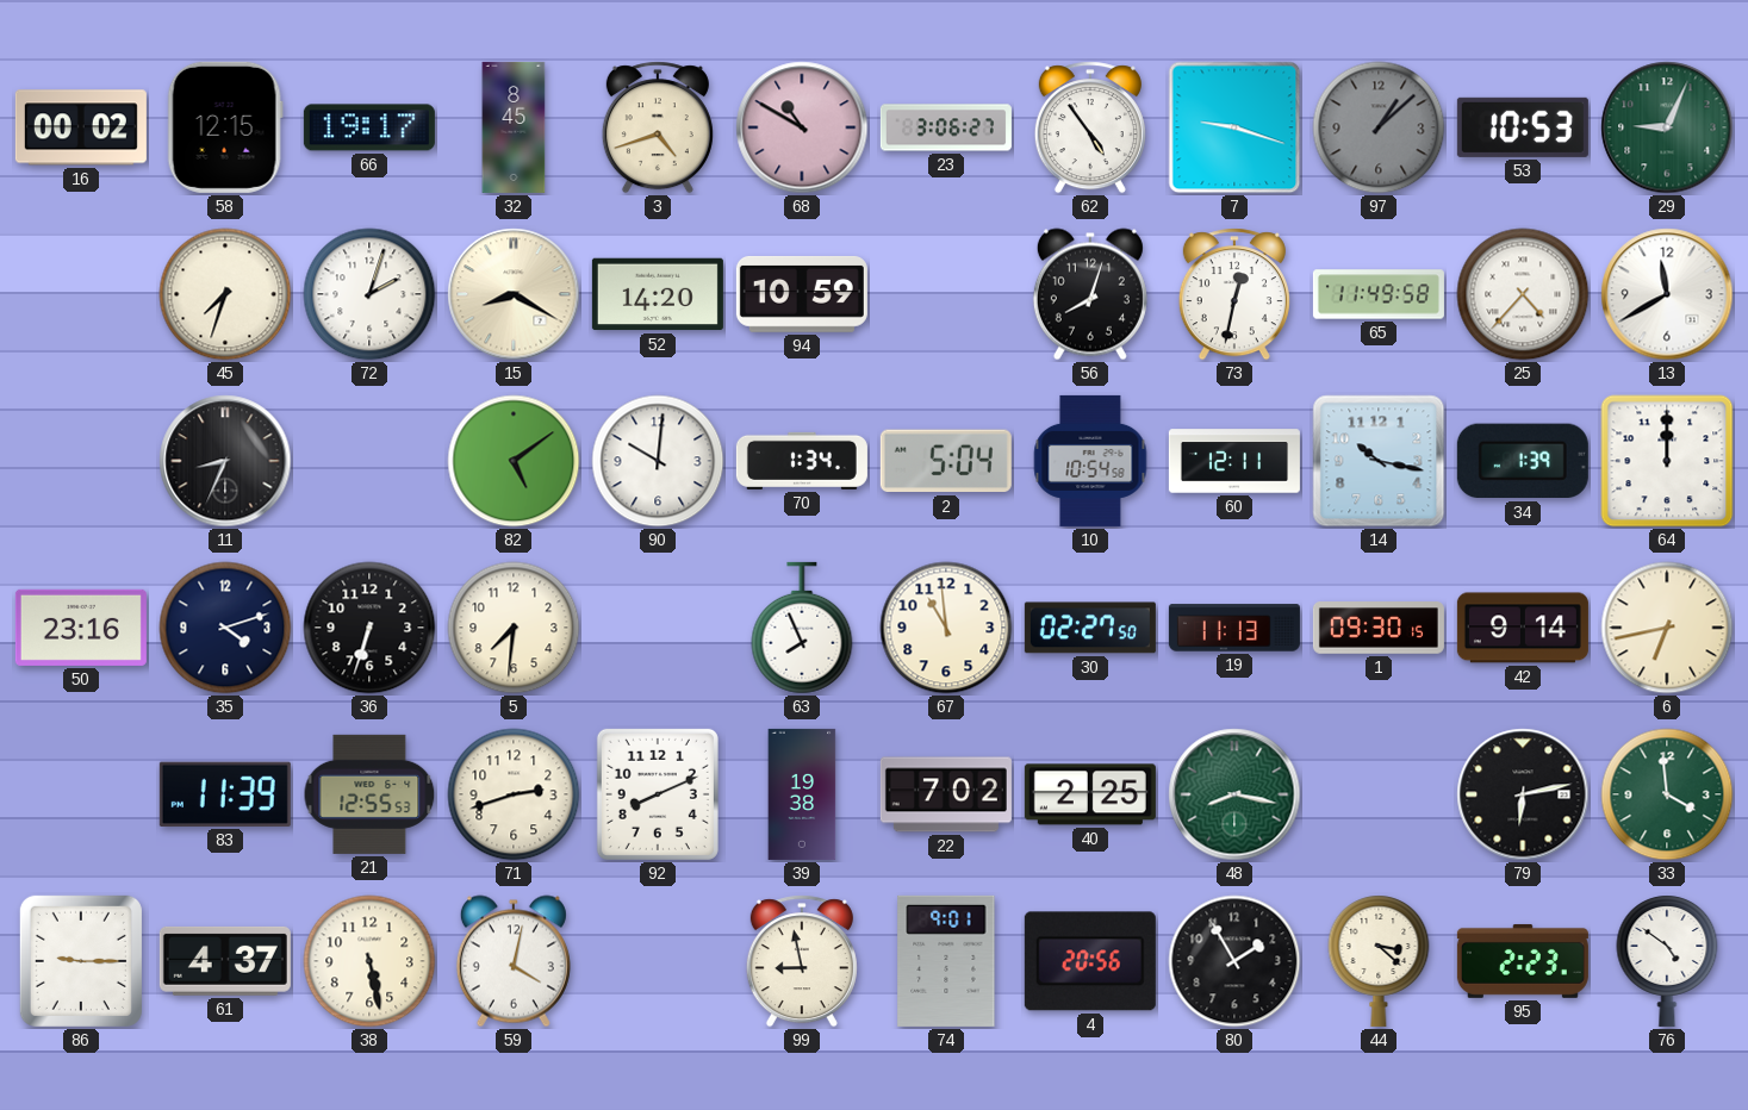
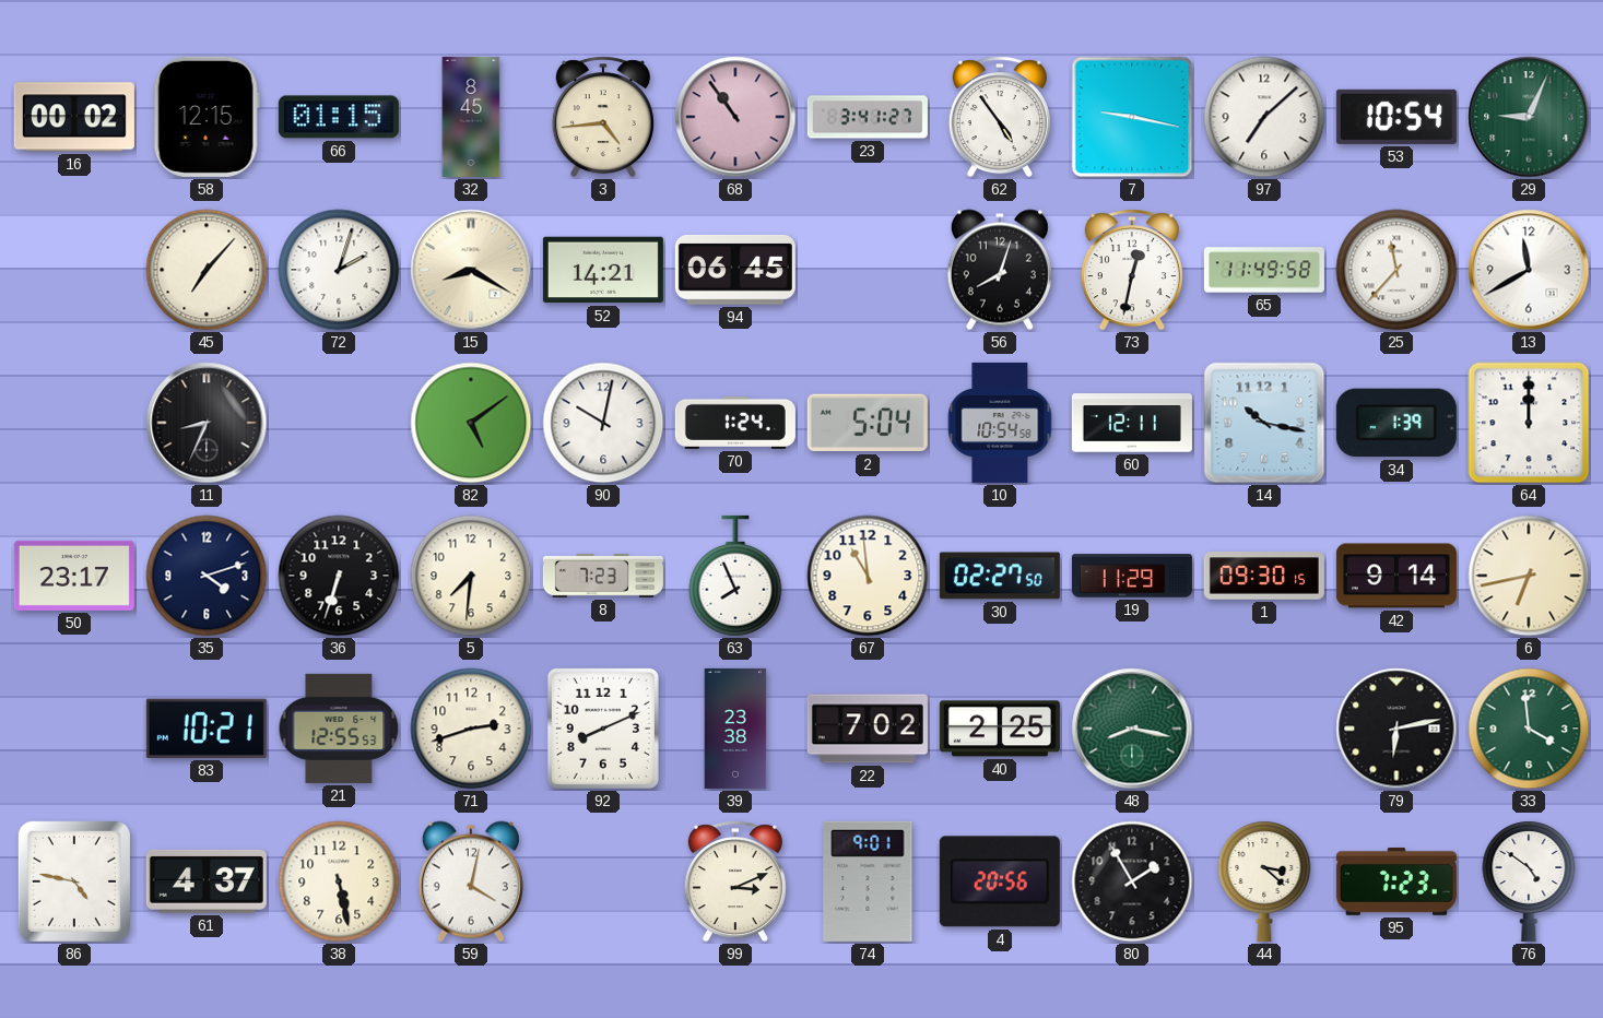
66: 19:17 -> 01:15 (339, 117)
3: 4:42 -> 4:44 (603, 117)
68: 10:50 -> 10:54 (735, 117)
23: 3:06 -> 3:41 (868, 117)
7: 9:18 -> 9:17 (1132, 117)
97: 1:08 -> 7:08 (1264, 117)
97 dial: grey -> white (1264, 117)
53: 10:53 -> 10:54 (1396, 117)
45: 7:33 -> 7:07 (207, 270)
52: 14:20 -> 14:21 (603, 270)
94: 10:59 -> 06:45 (735, 270)
25: 4:37 -> 11:37 (1396, 270)
90: 10:01 -> 10:02 (603, 423)
70: 1:34 -> 1:24 (735, 423)
50: 23:16 -> 23:17 (74, 576)
8: none -> 7:23 (603, 576)
19: 11:13 -> 11:29 (1132, 576)
83: 11:39 -> 10:21 (207, 729)
39: 19:38 -> 23:38 (735, 729)
86: 9:15 -> 4:47 (74, 881)
99: 8:58 -> 3:11 (735, 881)
95: 2:23 -> 7:23 (1396, 881)
